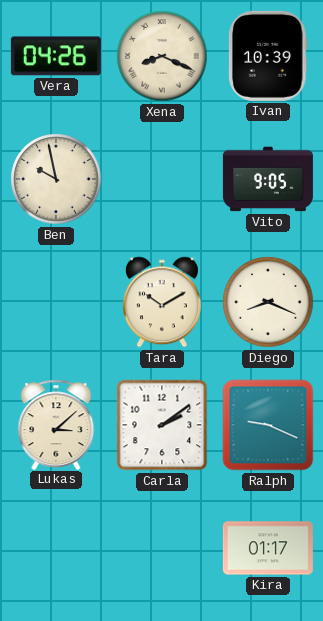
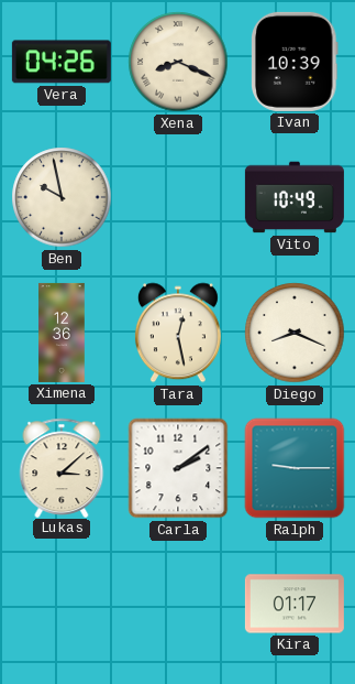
Vito: 9:05 -> 10:49 (295, 197)
Ximena: none -> 12:36 (62, 333)
Tara: 10:10 -> 12:28 (178, 333)
Ralph: 9:19 -> 9:15 (295, 468)
